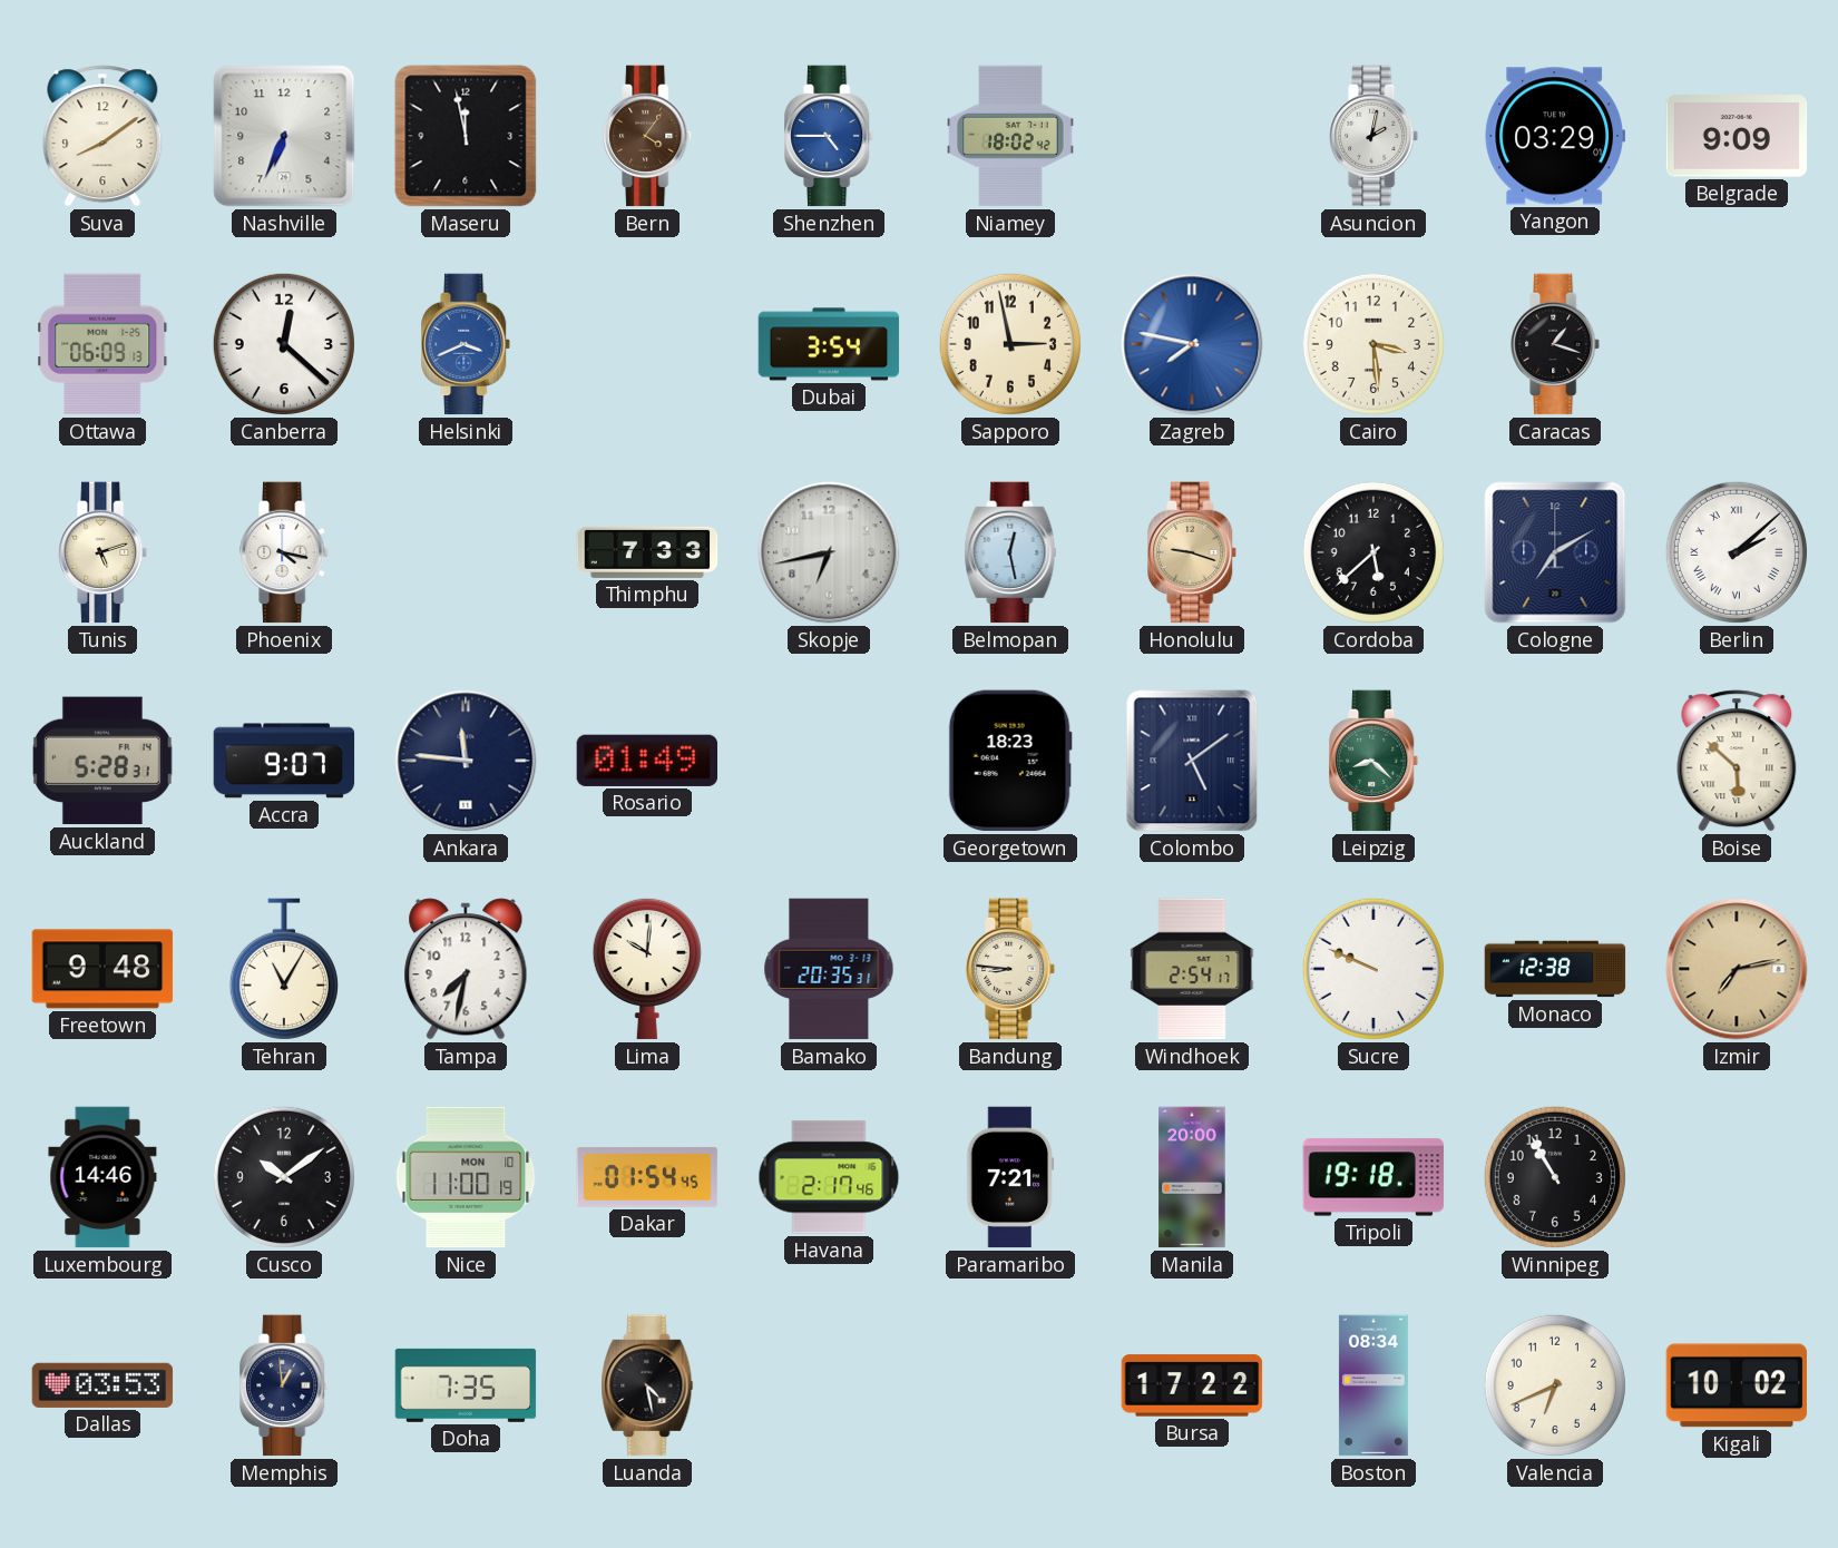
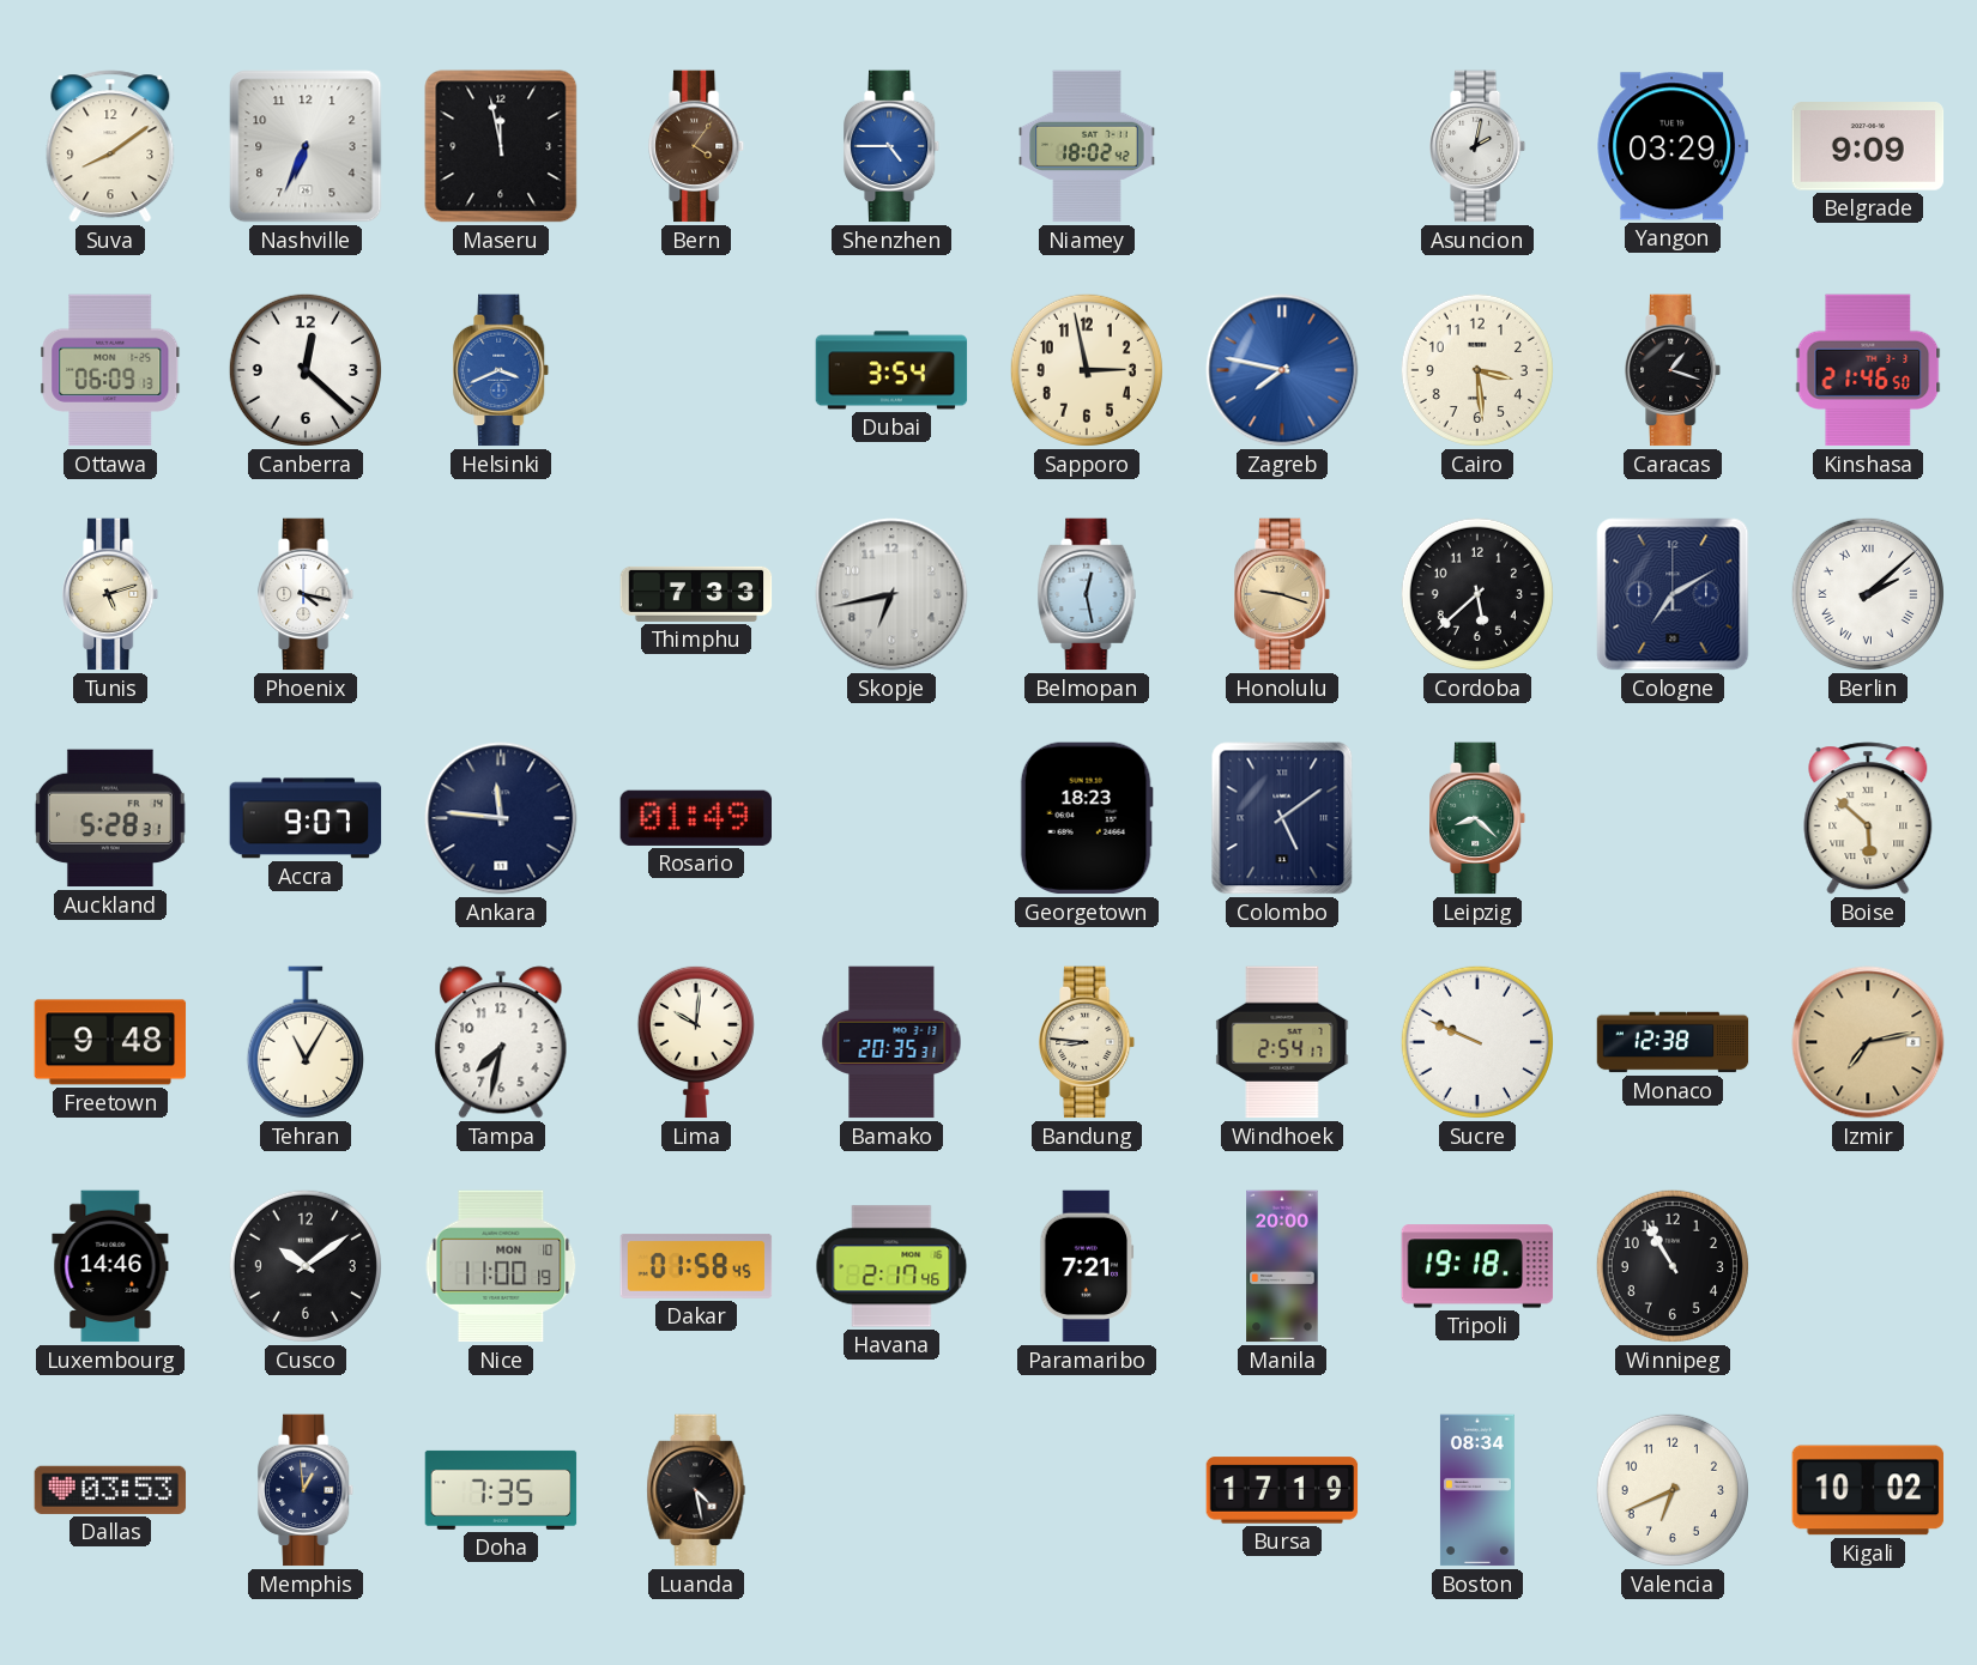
Kinshasa: none -> 21:46 (1868, 370)
Dakar: 01:54 -> 01:58 (696, 1266)
Bursa: 17:22 -> 17:19 (1282, 1490)
